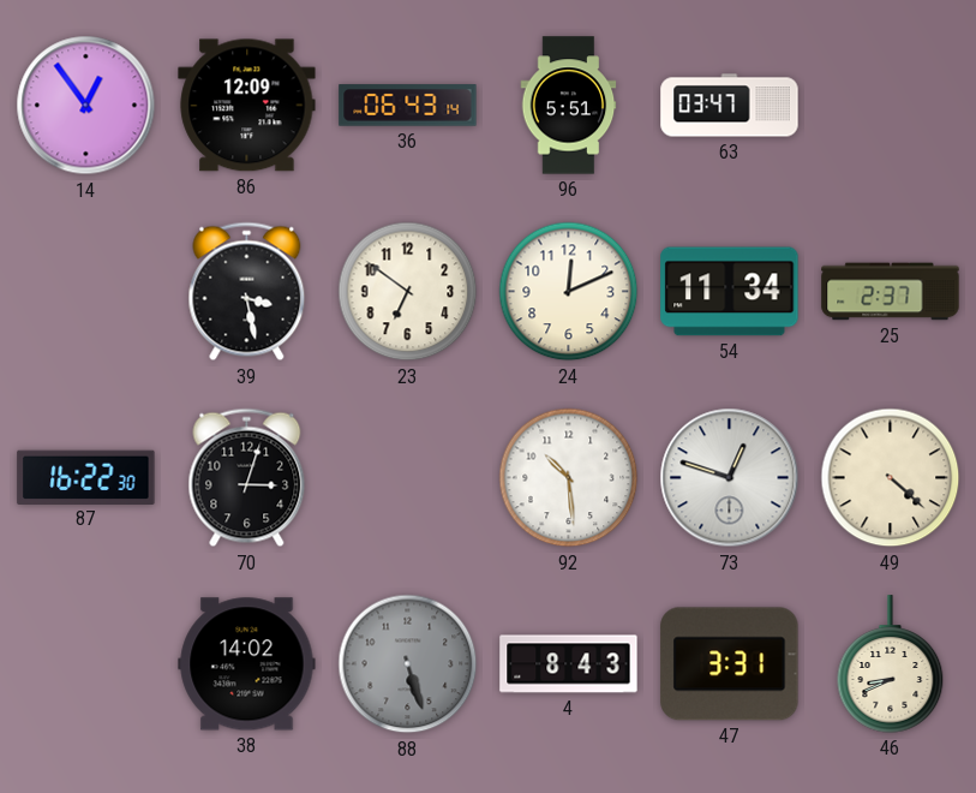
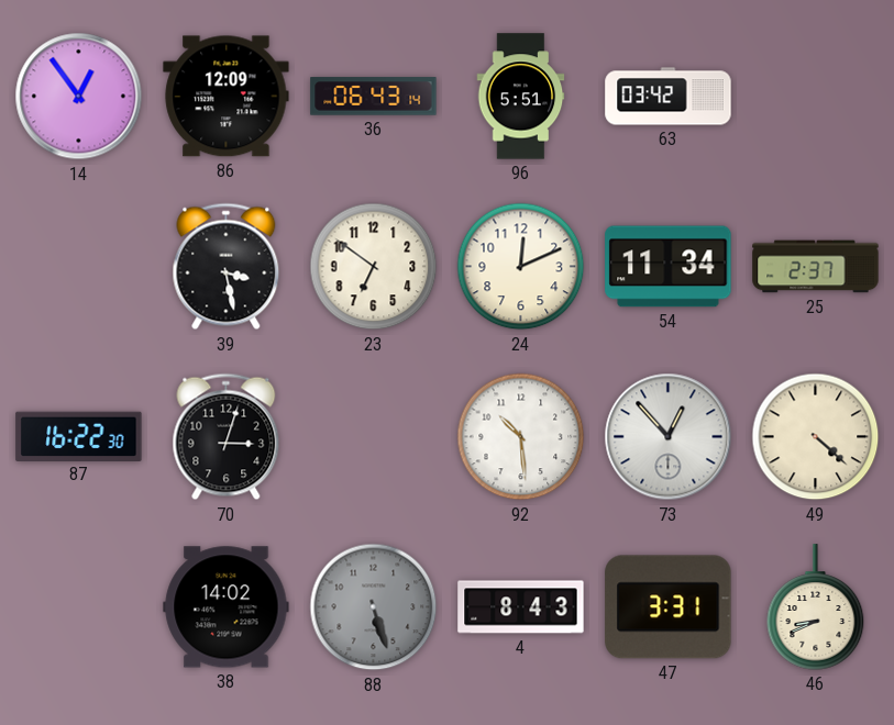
63: 03:47 -> 03:42 (669, 97)
73: 12:48 -> 12:53 (669, 437)
